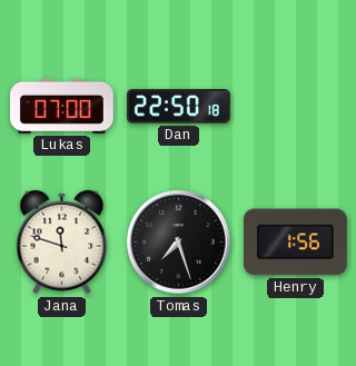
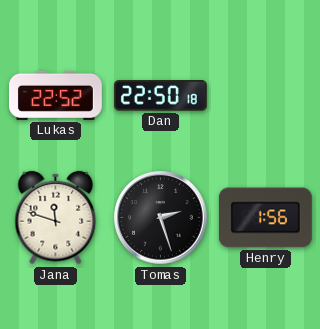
Lukas: 07:00 -> 22:52 (56, 95)
Tomas: 7:27 -> 2:27 (161, 218)
